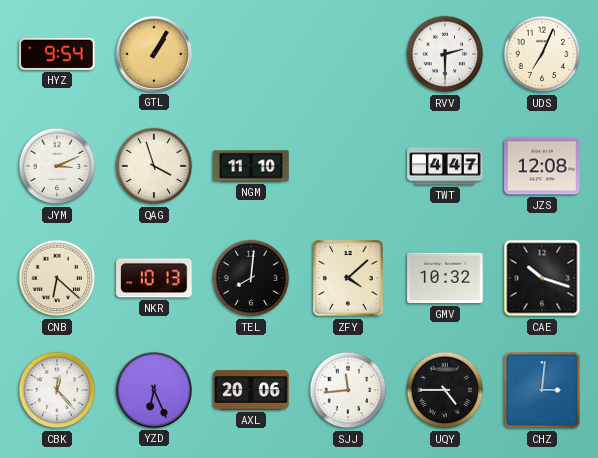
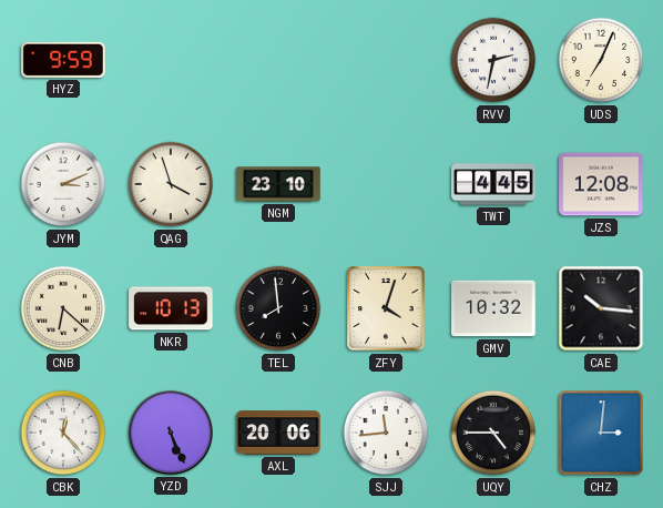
HYZ: 9:54 -> 9:59 (63, 60)
GTL: 1:05 -> none (154, 54)
RVV: 2:30 -> 2:32 (493, 60)
NGM: 11:10 -> 23:10 (278, 184)
TWT: 4:47 -> 4:45 (493, 184)
TEL: 8:01 -> 7:59 (278, 308)
ZFY: 4:08 -> 4:03 (386, 308)
CAE: 10:18 -> 10:16 (601, 308)
YZD: 6:26 -> 5:26 (171, 433)
